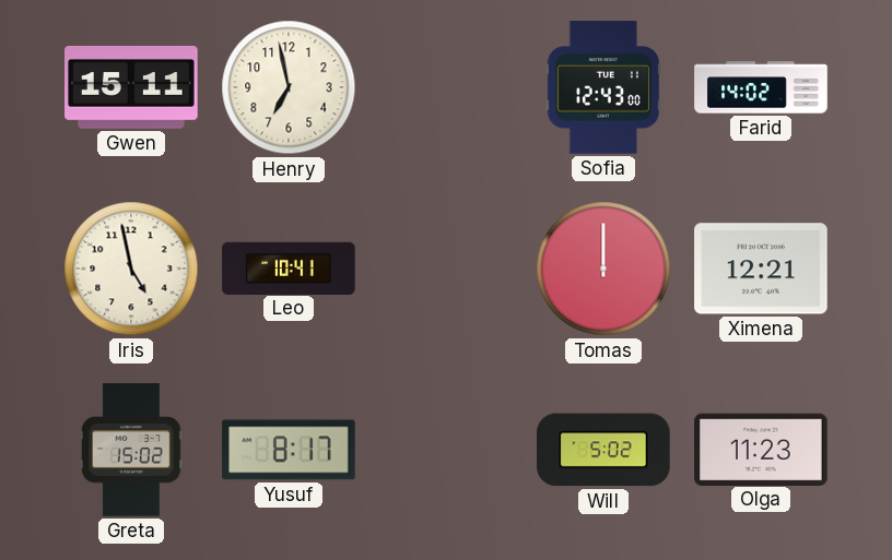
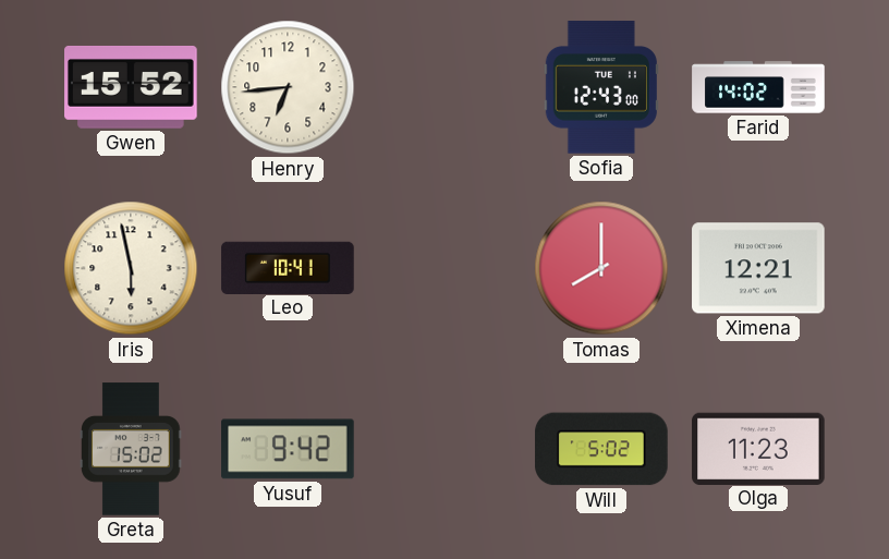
Gwen: 15:11 -> 15:52 (131, 87)
Henry: 6:58 -> 6:44 (288, 87)
Iris: 4:58 -> 5:58 (131, 268)
Tomas: 12:00 -> 8:00 (601, 268)
Yusuf: 8:17 -> 9:42 (288, 449)
